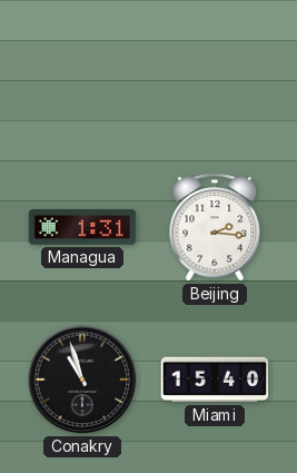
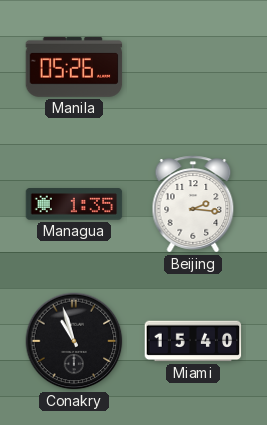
Manila: none -> 05:26 (74, 67)
Managua: 1:31 -> 1:35 (74, 204)
